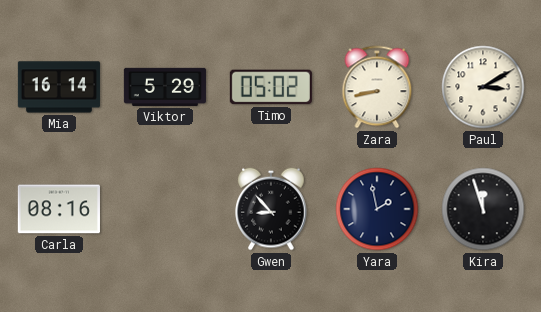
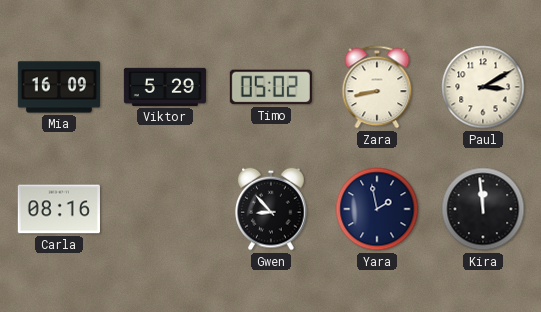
Mia: 16:14 -> 16:09 (59, 87)
Kira: 11:57 -> 11:59 (483, 209)
